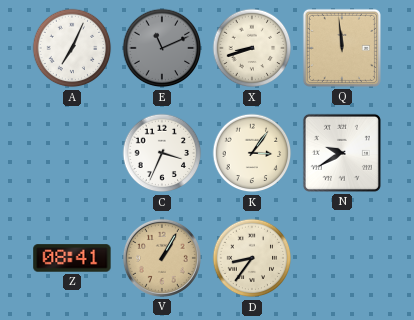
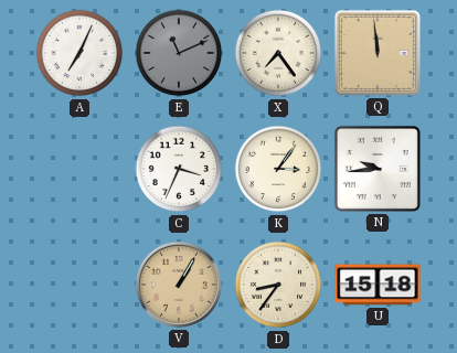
X: 8:42 -> 7:24 (278, 53)
N: 9:40 -> 9:44 (378, 169)
Z: 08:41 -> none (72, 258)
U: none -> 15:18 (378, 285)
